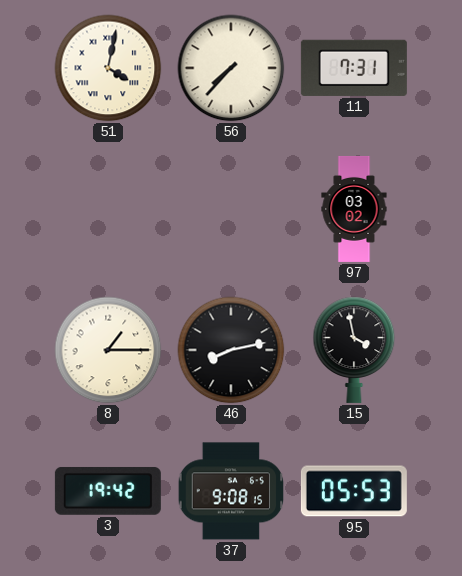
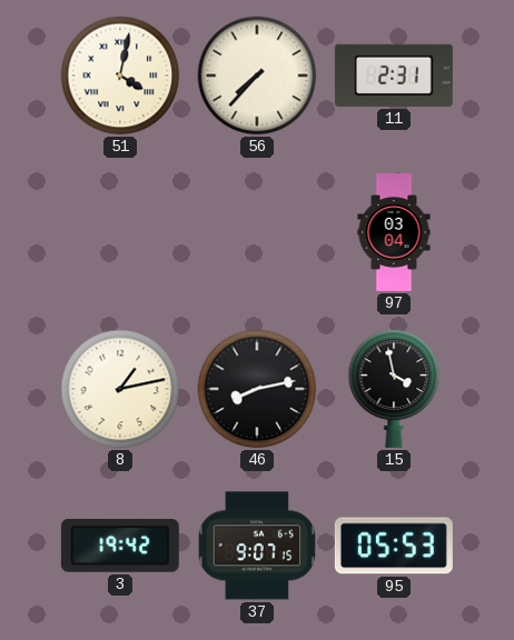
11: 7:31 -> 2:31 (394, 76)
97: 03:02 -> 03:04 (394, 232)
8: 1:15 -> 1:13 (120, 389)
37: 9:08 -> 9:07 (257, 546)
